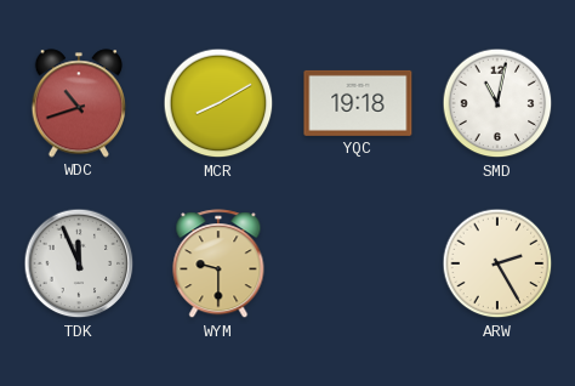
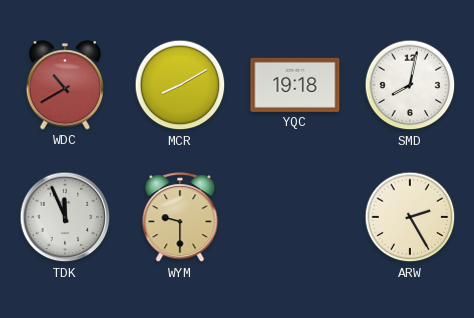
WDC: 10:42 -> 10:40 (65, 85)
SMD: 11:02 -> 8:02 (410, 85)
